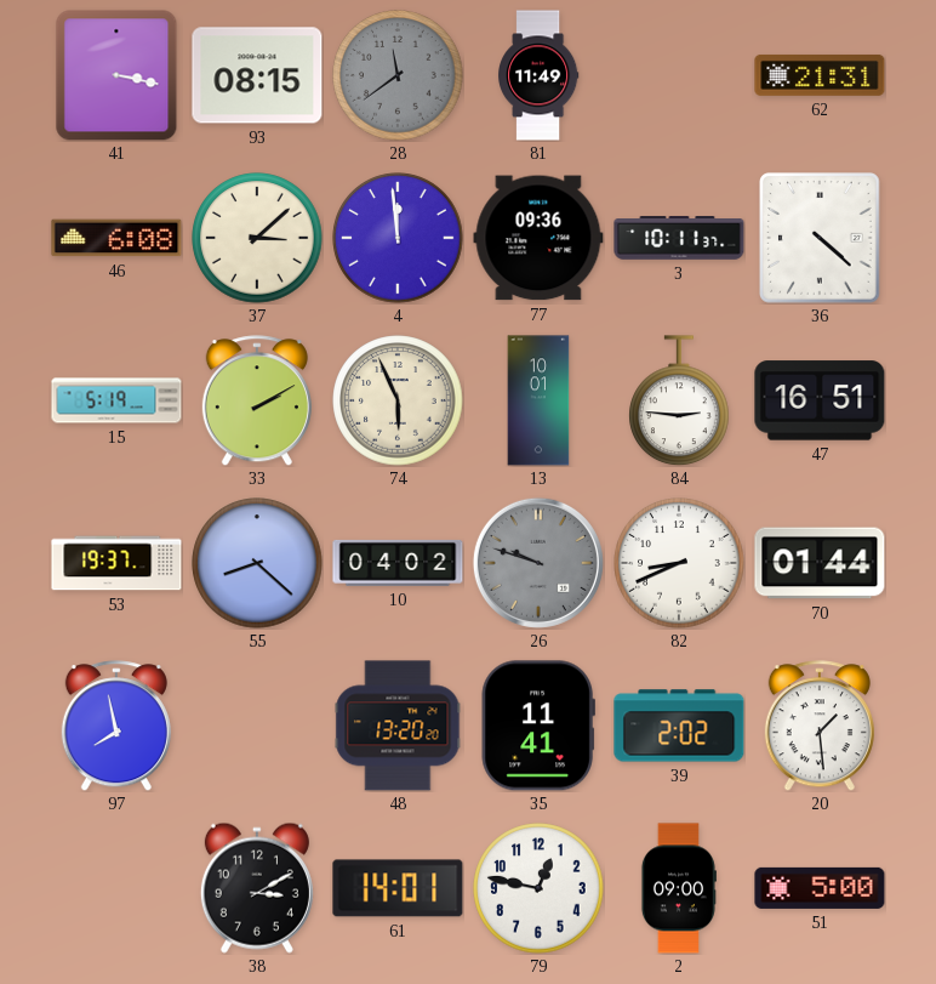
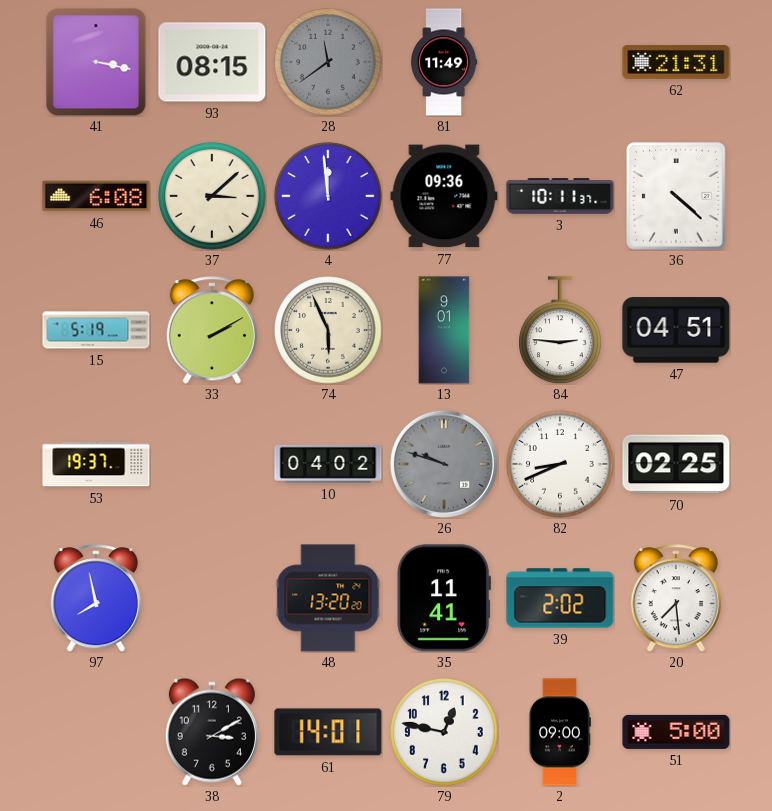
13: 10:01 -> 9:01 (444, 330)
47: 16:51 -> 04:51 (676, 330)
55: 8:22 -> none (257, 563)
70: 01:44 -> 02:25 (676, 464)
20: 1:29 -> 7:29 (676, 598)
